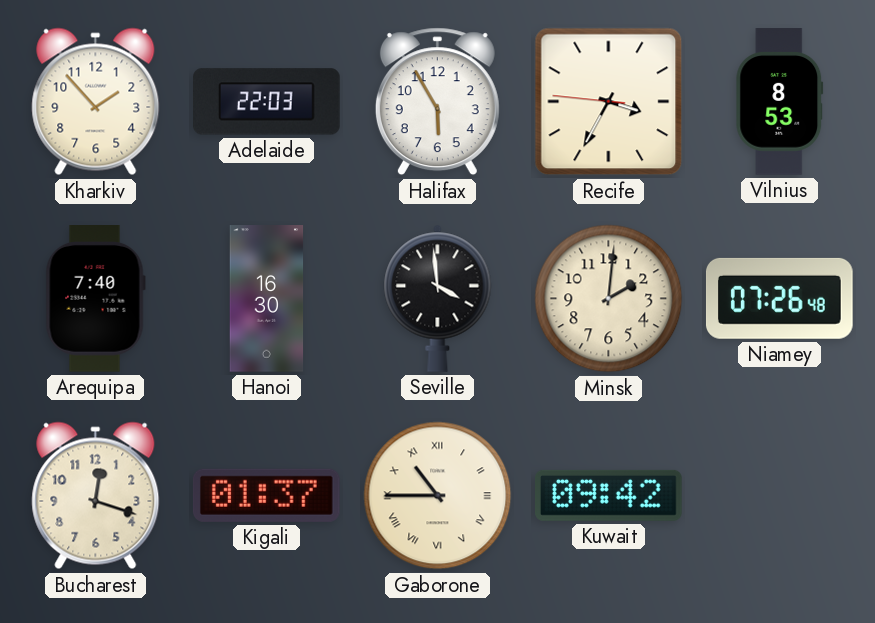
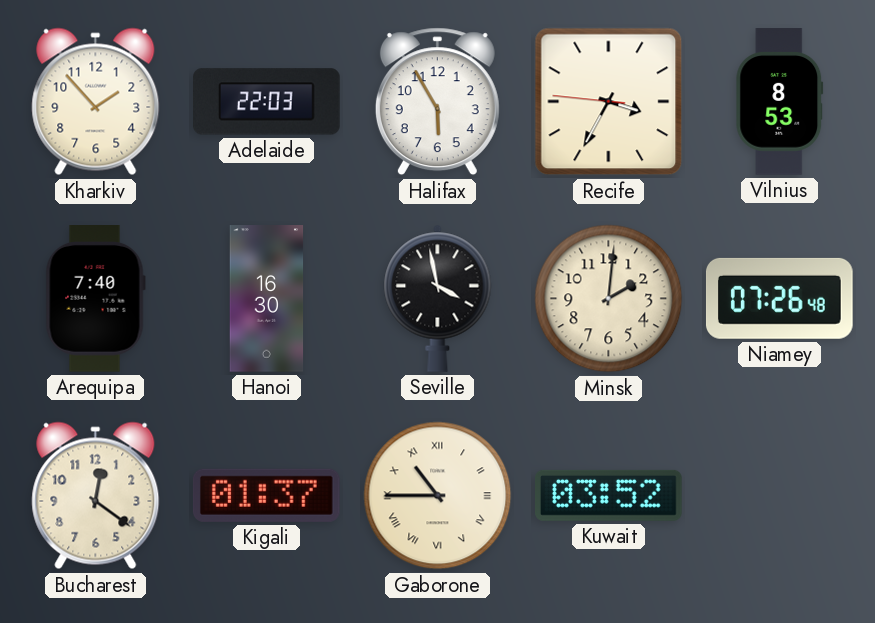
Seville: 3:59 -> 3:58 (438, 298)
Bucharest: 12:18 -> 12:21 (96, 496)
Kuwait: 09:42 -> 03:52 (609, 495)
